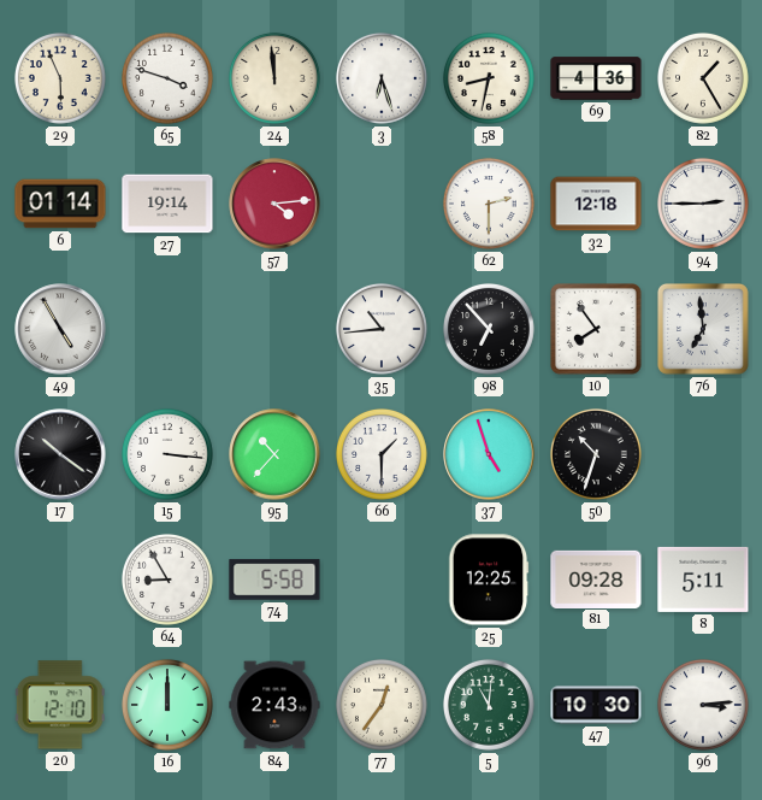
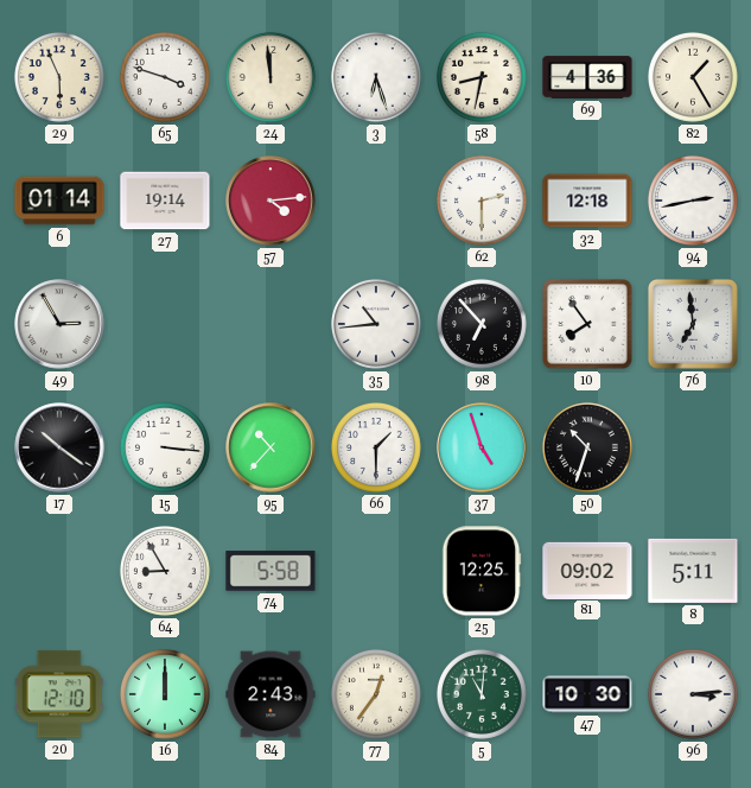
94: 2:45 -> 2:43 (693, 201)
49: 4:55 -> 2:55 (59, 324)
81: 09:28 -> 09:02 (587, 570)
